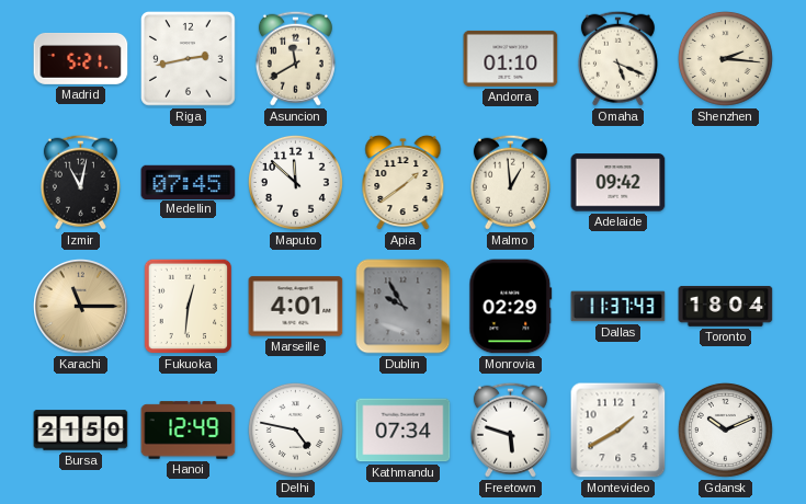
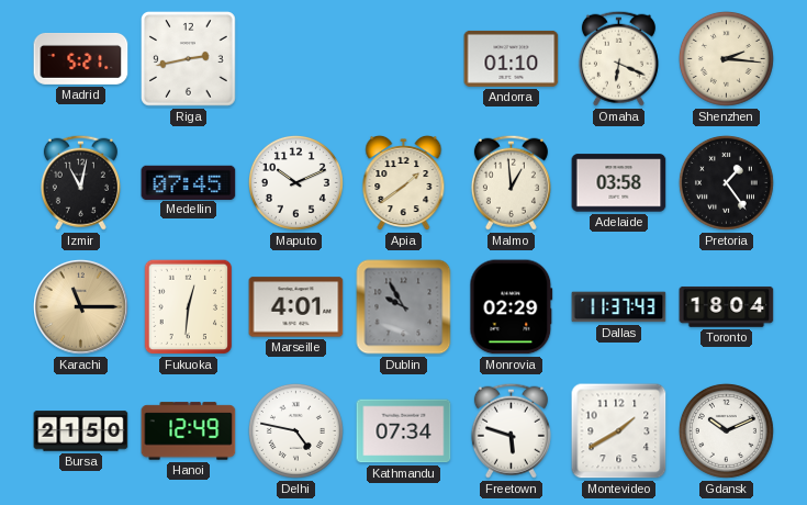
Asuncion: 11:40 -> none (295, 58)
Omaha: 5:19 -> 6:19 (618, 58)
Maputo: 11:52 -> 10:11 (295, 182)
Adelaide: 09:42 -> 03:58 (619, 183)
Pretoria: none -> 1:24 (726, 182)
